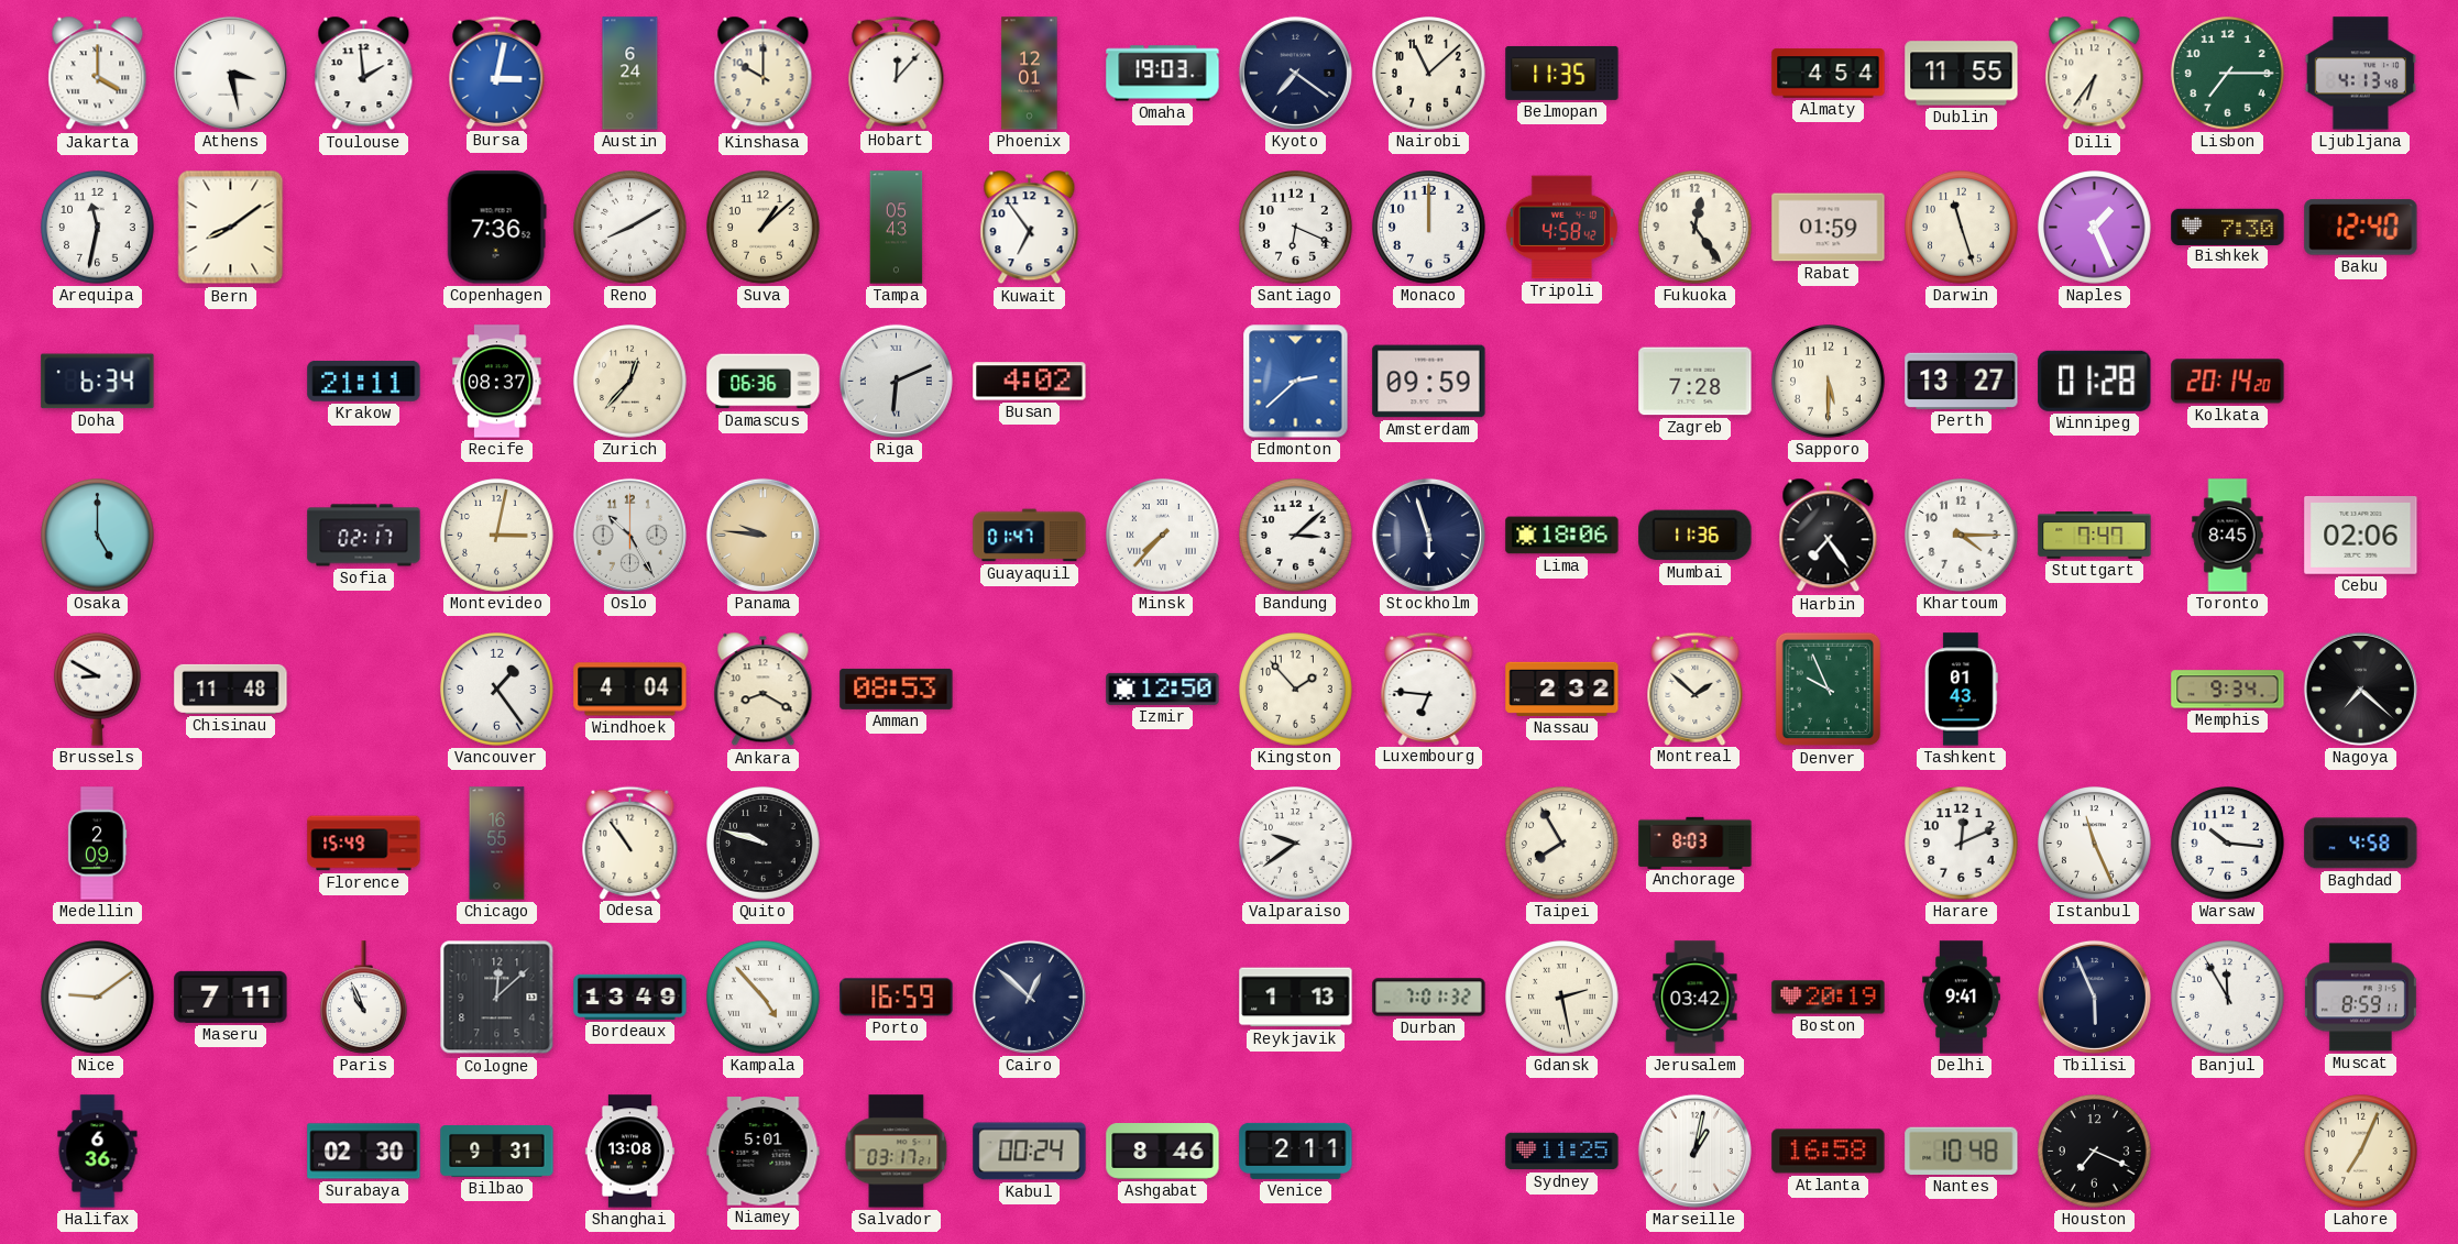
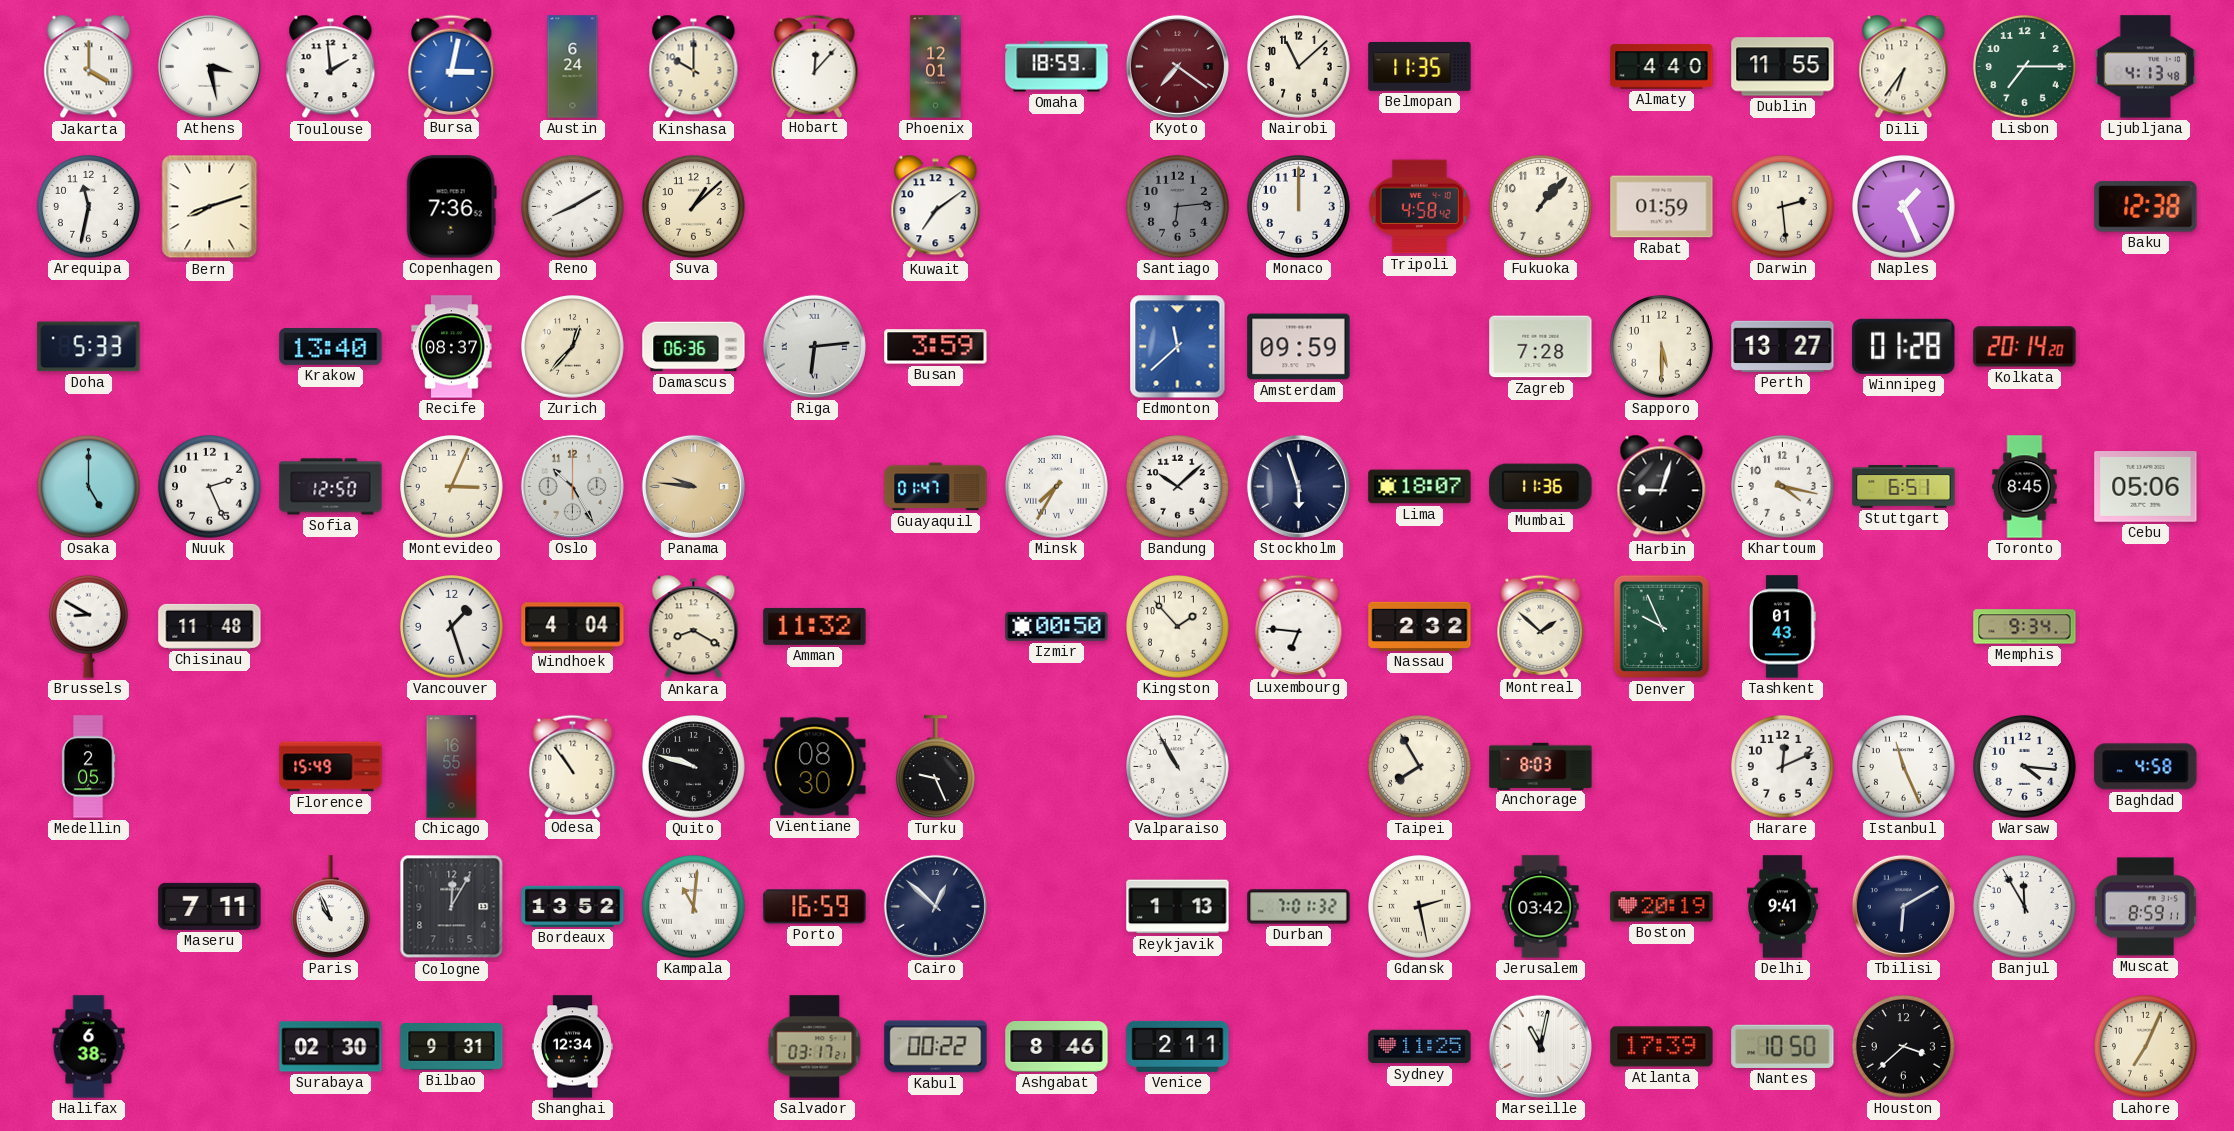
Omaha: 19:03 -> 18:59 (1057, 67)
Kyoto dial: navy -> burgundy (1177, 66)
Almaty: 4:54 -> 4:40 (1662, 67)
Bern: 8:09 -> 8:12 (210, 207)
Tampa: 05:43 -> none (897, 228)
Kuwait: 6:54 -> 7:09 (936, 207)
Santiago: 6:19 -> 6:14 (1178, 207)
Santiago dial: white -> grey (1178, 207)
Fukuoka: 12:24 -> 1:07 (1541, 207)
Darwin: 11:27 -> 2:29 (1783, 207)
Bishkek: 7:30 -> none (2228, 227)
Baku: 12:40 -> 12:38 (2146, 207)
Doha: 6:34 -> 5:33 (89, 347)
Krakow: 21:11 -> 13:40 (331, 347)
Riga: 6:11 -> 6:14 (814, 346)
Busan: 4:02 -> 3:59 (936, 347)
Edmonton: 2:38 -> 11:38 (1178, 347)
Nuuk: none -> 2:26 (210, 487)
Sofia: 02:17 -> 12:50 (331, 487)
Montevideo: 3:02 -> 3:04 (452, 487)
Minsk: 7:37 -> 7:35 (1057, 487)
Bandung: 3:08 -> 10:08 (1178, 487)
Lima: 18:06 -> 18:07 (1420, 487)
Harbin: 7:24 -> 9:03 (1662, 487)
Khartoum: 4:15 -> 4:17 (1783, 487)
Stuttgart: 7:47 -> 6:51 (1904, 487)
Cebu: 02:06 -> 05:06 (2146, 487)
Vancouver: 1:24 -> 1:27 (452, 627)
Amman: 08:53 -> 11:32 (815, 626)
Izmir: 12:50 -> 00:50 (1057, 626)
Nagoya: 7:22 -> none (2360, 689)
Medellin: 2:09 -> 2:05 (88, 767)
Vientiane: none -> 08:30 (815, 767)
Turku: none -> 9:26 (935, 767)
Valparaiso: 9:39 -> 10:55 (1178, 767)
Warsaw: 10:16 -> 4:16 (2025, 767)
Nice: 9:09 -> none (98, 998)
Cologne: 12:08 -> 12:05 (452, 907)
Bordeaux: 13:49 -> 13:52 (573, 906)
Kampala: 4:53 -> 11:01 (694, 907)
Tbilisi: 5:56 -> 6:10 (1903, 906)
Halifax: 6:36 -> 6:38 (89, 1047)
Shanghai: 13:08 -> 12:34 (572, 1047)
Niamey: 5:01 -> none (764, 1152)
Kabul: 00:24 -> 00:22 (936, 1047)
Marseille: 1:02 -> 11:02 (1540, 1046)
Atlanta: 16:58 -> 17:39 (1662, 1047)
Nantes: 10:48 -> 10:50 (1783, 1046)
Houston: 7:19 -> 3:38 (1904, 1047)
